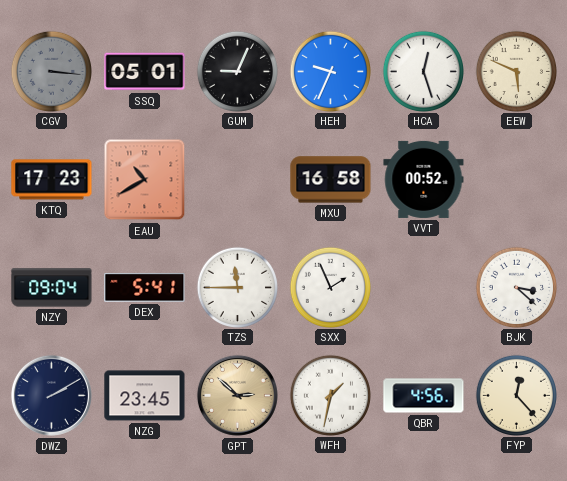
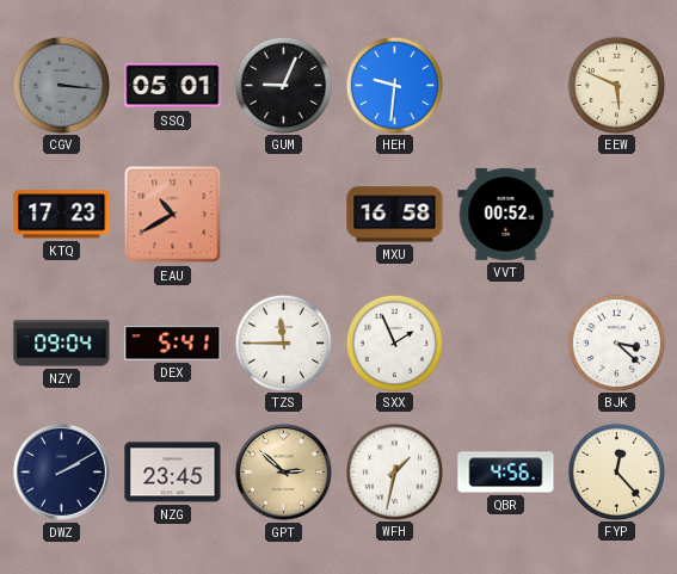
HEH: 9:34 -> 9:31 (394, 85)
HCA: 12:27 -> none (423, 71)
